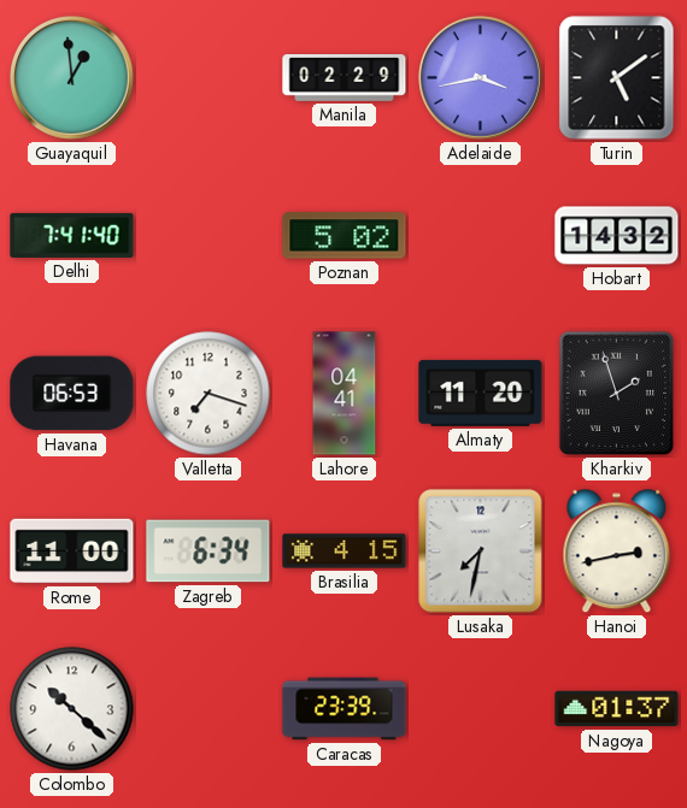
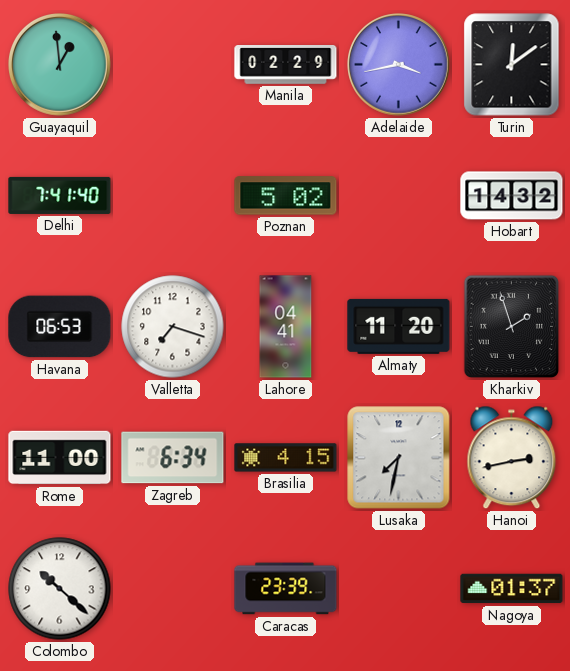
Turin: 5:09 -> 12:09 (512, 65)
